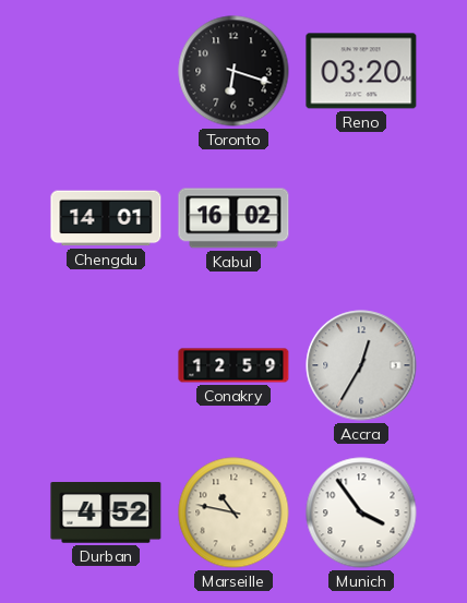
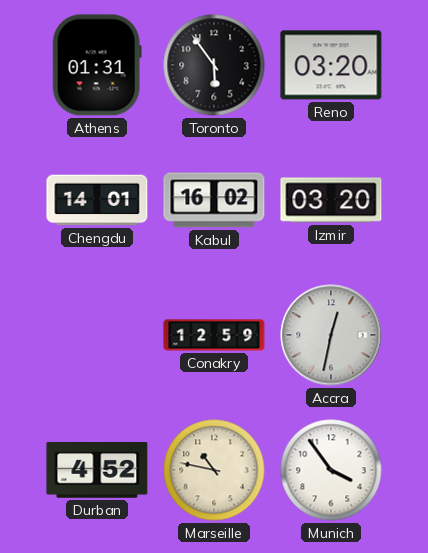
Athens: none -> 01:31 (97, 65)
Toronto: 6:18 -> 5:54 (214, 65)
Izmir: none -> 03:20 (331, 200)
Accra: 12:35 -> 12:32 (331, 335)
